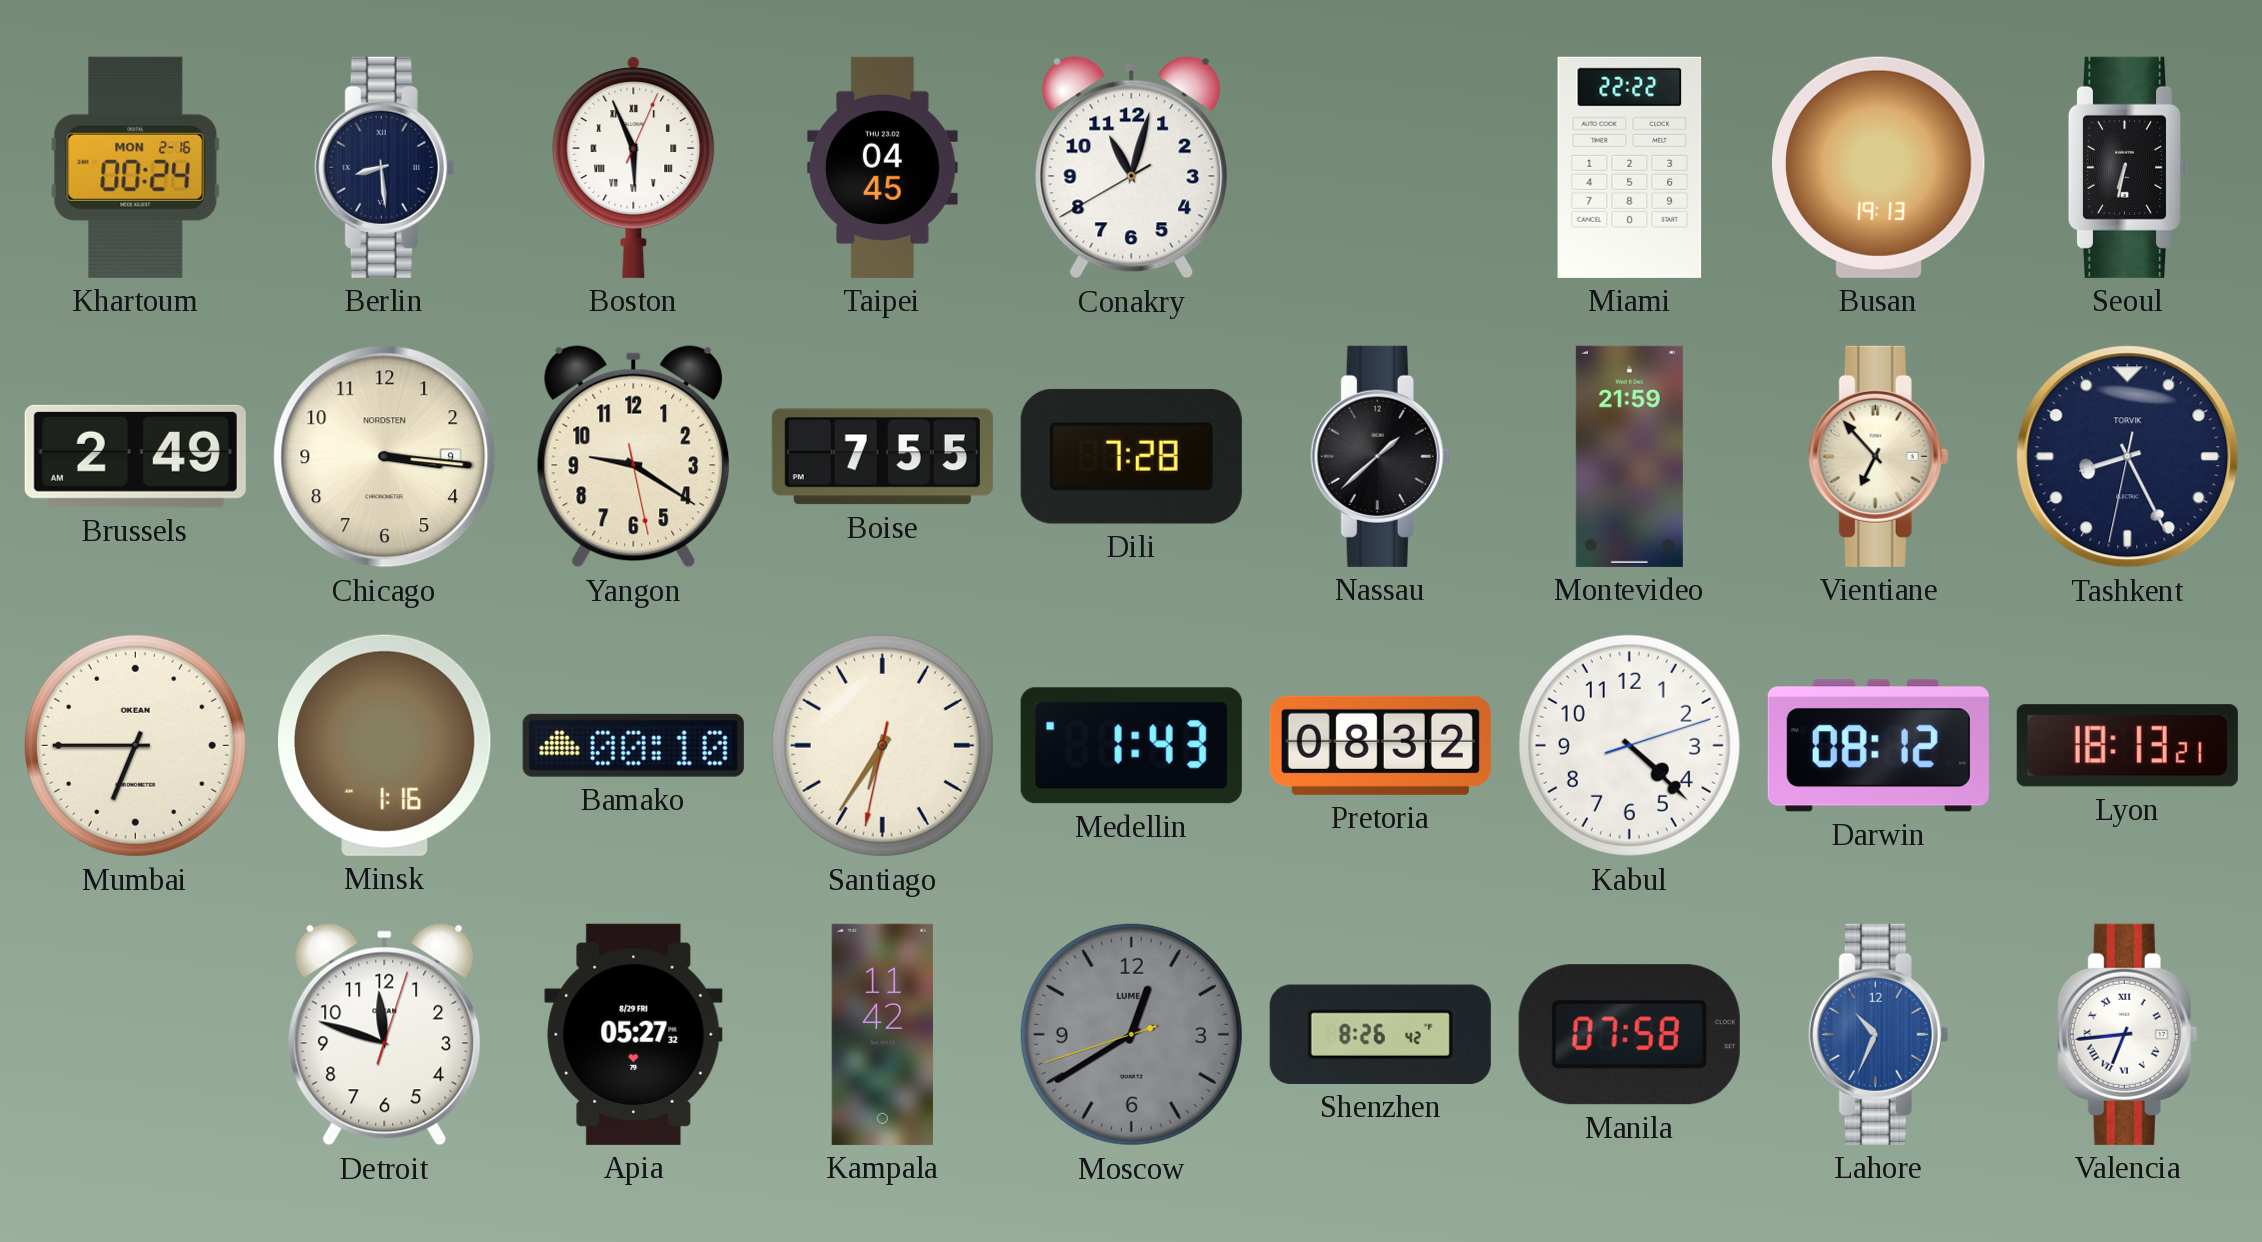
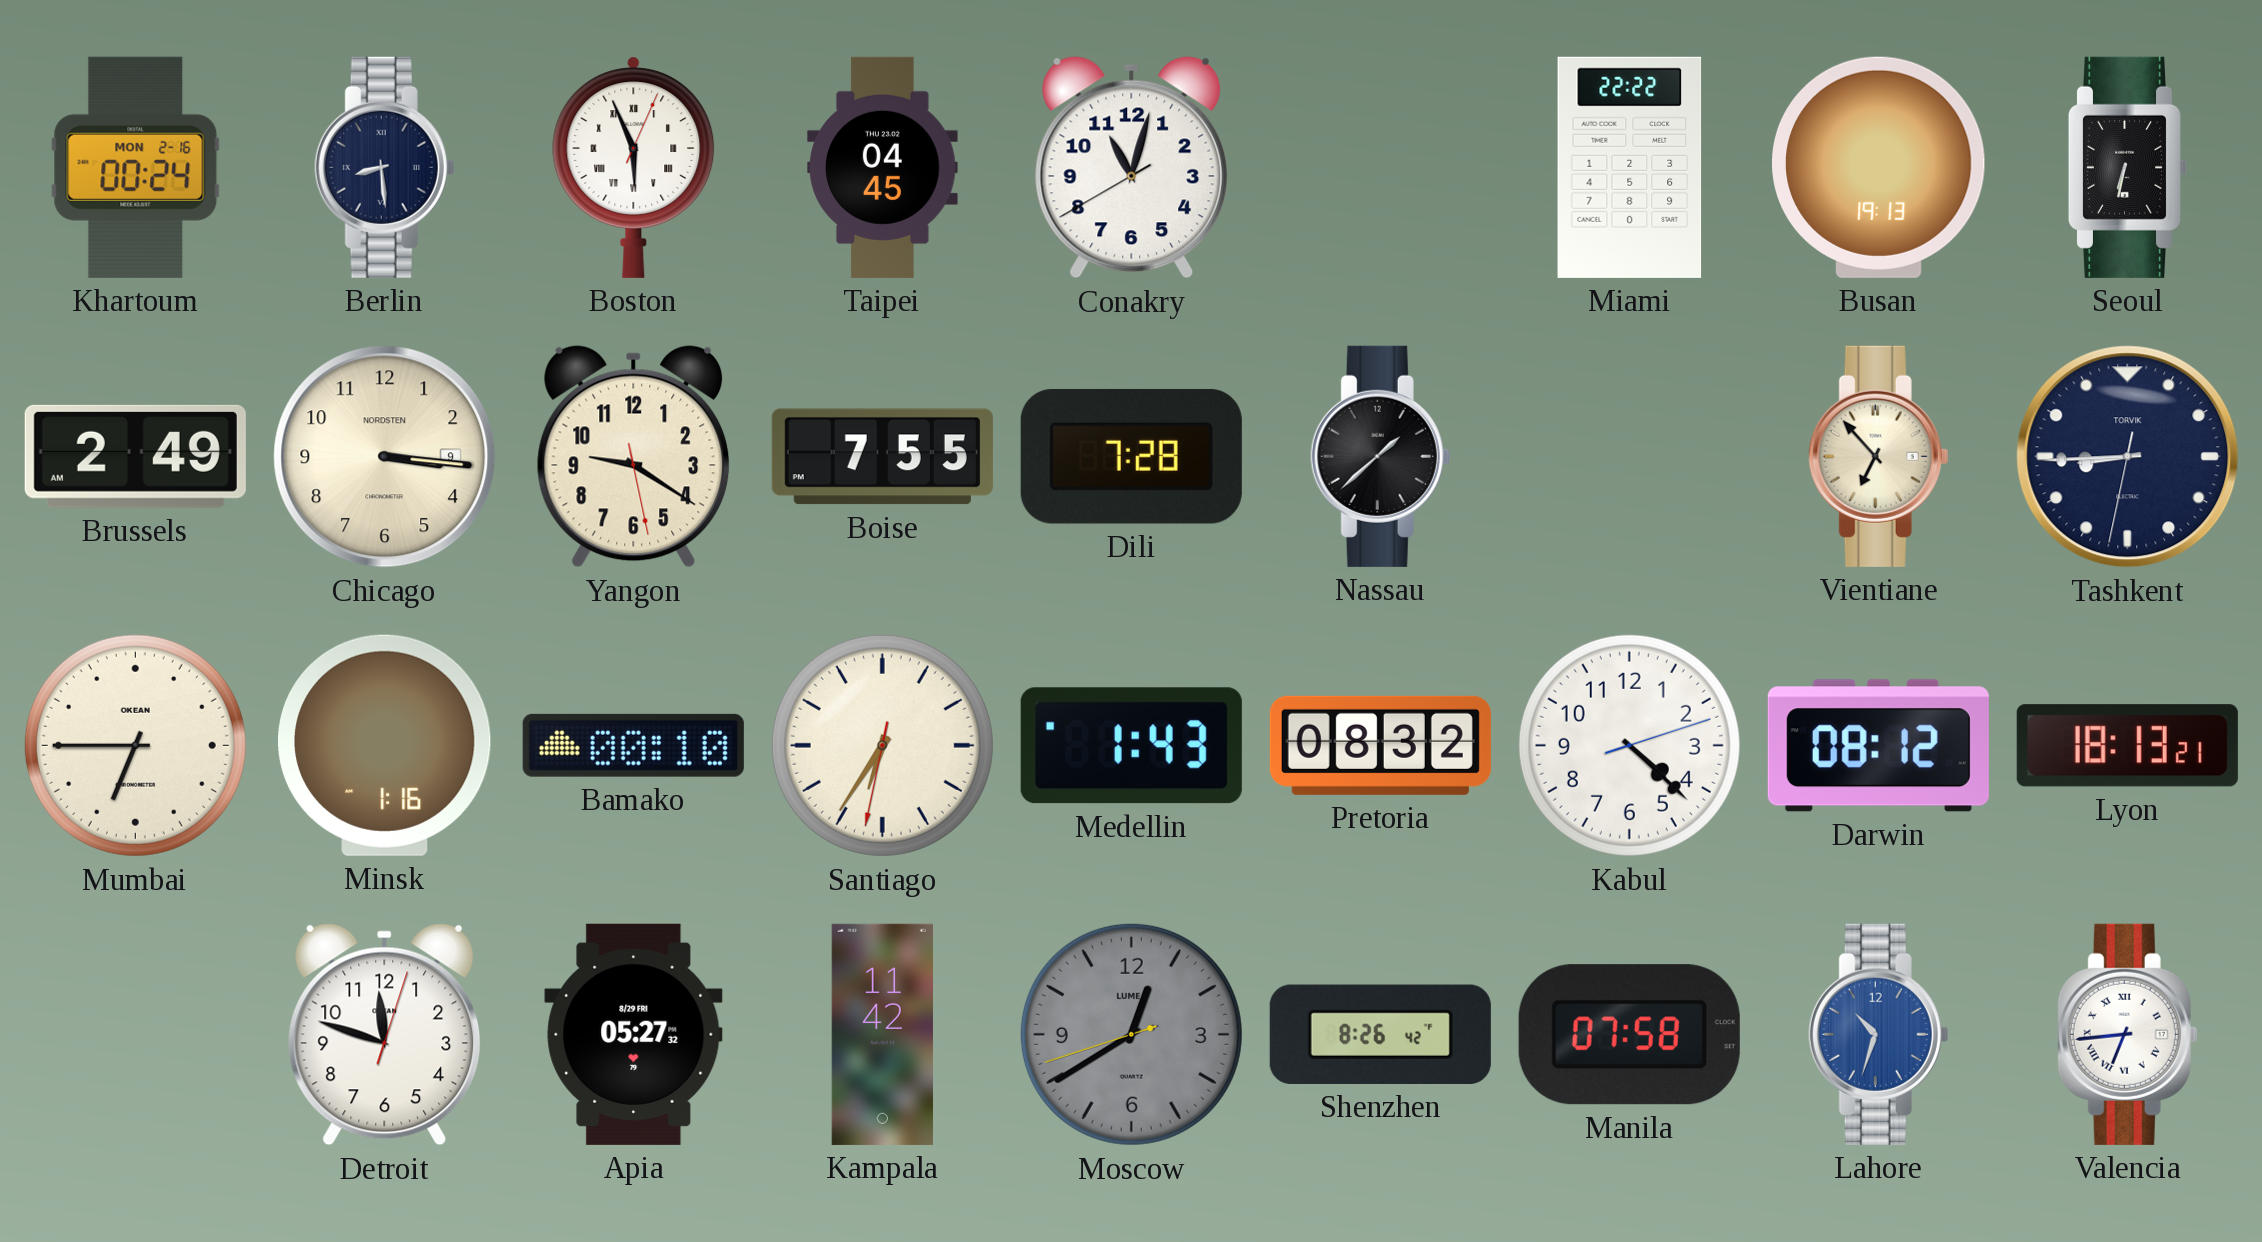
Montevideo: 21:59 -> none (1629, 456)
Tashkent: 8:25 -> 8:44 (2128, 457)
Lahore: 10:34 -> 10:33 (1879, 1034)
